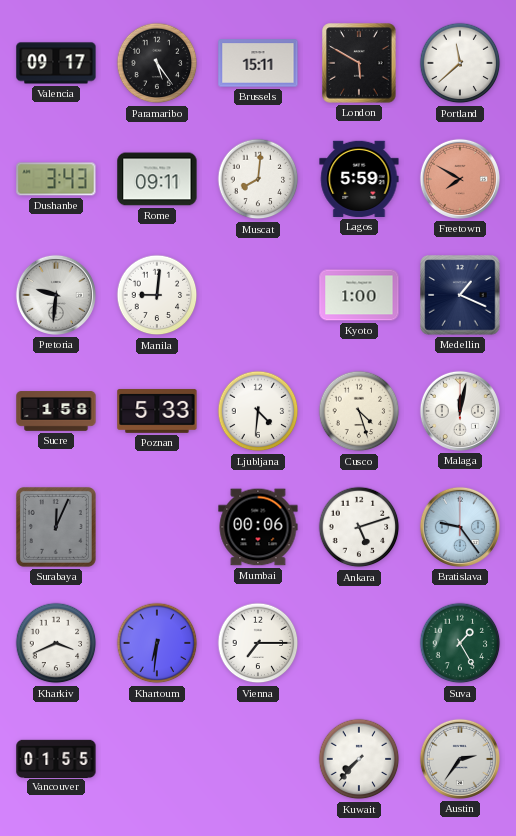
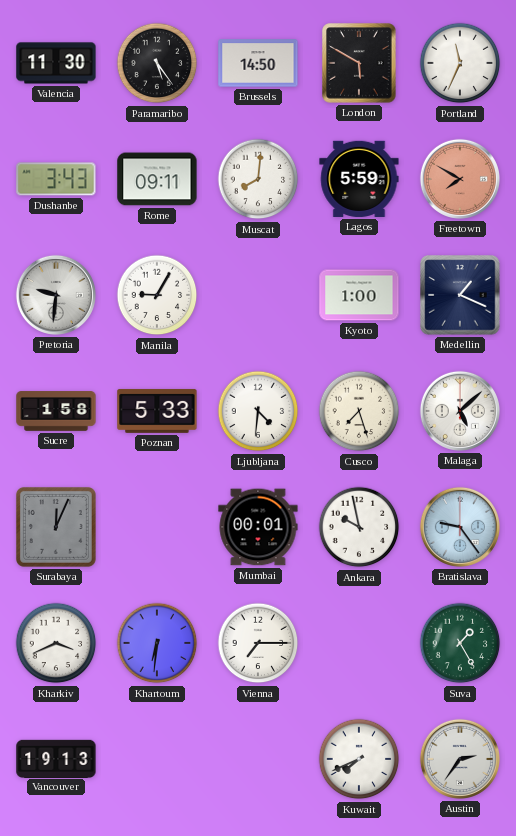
Valencia: 09:17 -> 11:30 (56, 63)
Brussels: 15:11 -> 14:50 (258, 63)
Portland: 11:38 -> 11:34 (460, 63)
Manila: 9:01 -> 9:05 (157, 295)
Cusco: 4:27 -> 7:27 (359, 411)
Malaga: 12:02 -> 5:08 (460, 411)
Mumbai: 00:06 -> 00:01 (258, 527)
Ankara: 5:12 -> 9:58 (359, 527)
Vancouver: 01:55 -> 19:13 (56, 758)
Kuwait: 7:37 -> 7:41 (359, 759)
